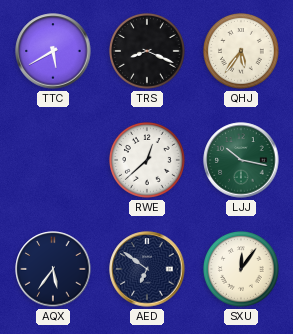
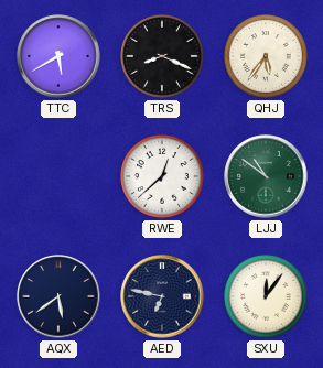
LJJ: 10:17 -> 10:51 (266, 176)
AQX: 5:36 -> 5:39 (58, 296)
AED: 6:51 -> 6:47 (162, 296)
